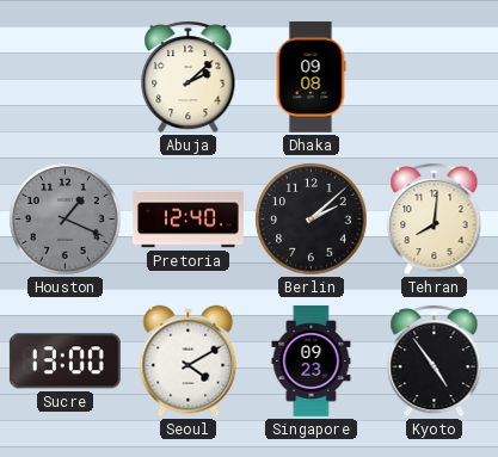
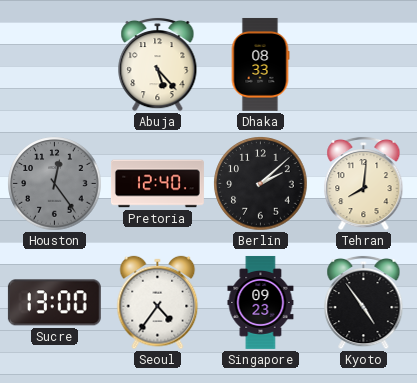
Abuja: 2:08 -> 5:23 (158, 64)
Dhaka: 09:08 -> 08:33 (260, 64)
Houston: 1:19 -> 12:24 (55, 184)
Seoul: 4:10 -> 4:36 (158, 303)
